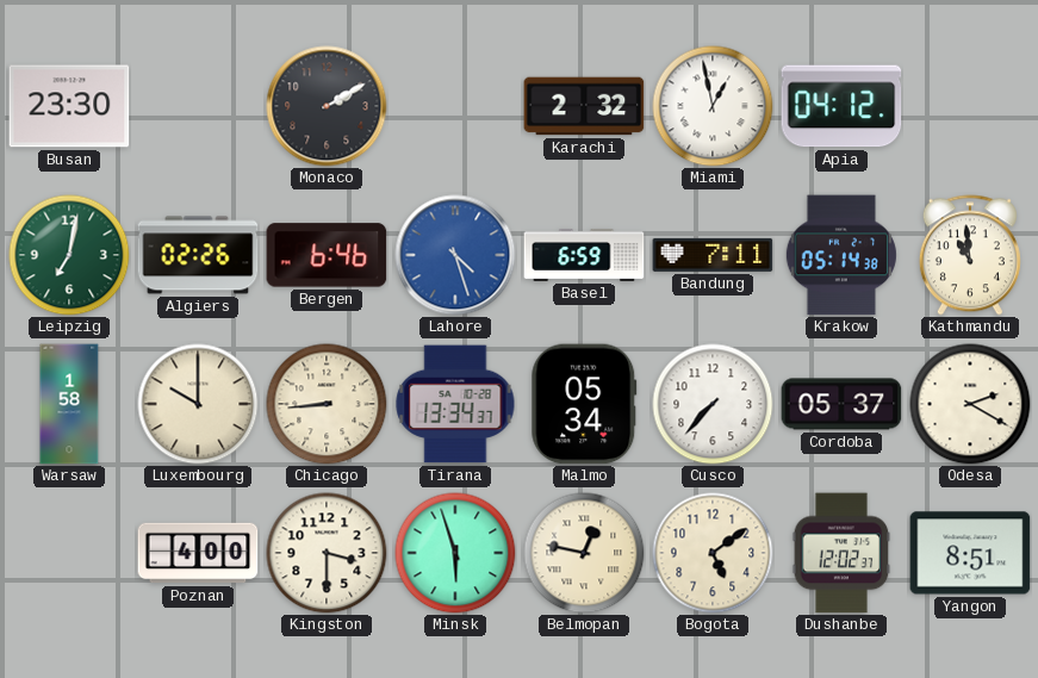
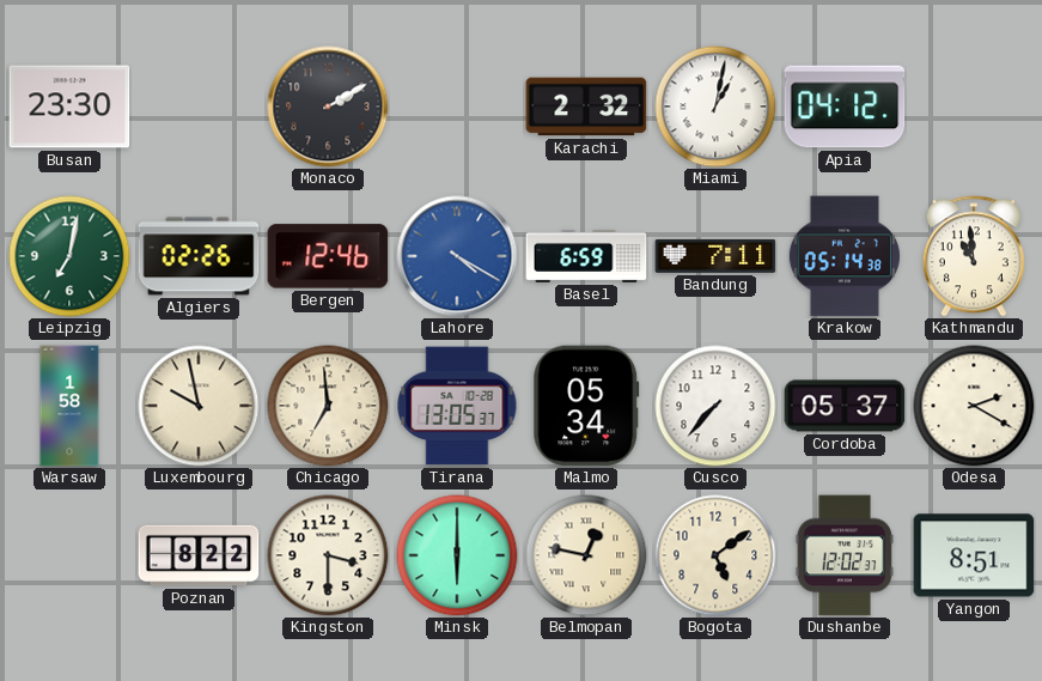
Miami: 12:58 -> 1:02 (715, 107)
Bergen: 6:46 -> 12:46 (328, 256)
Lahore: 4:27 -> 4:20 (457, 256)
Luxembourg: 10:00 -> 9:58 (199, 406)
Chicago: 8:44 -> 6:59 (328, 406)
Tirana: 13:34 -> 13:05 (457, 406)
Poznan: 4:00 -> 8:22 (199, 555)
Minsk: 5:57 -> 6:00 (457, 555)
